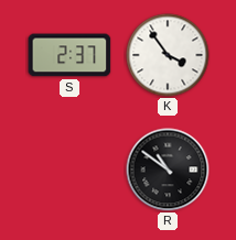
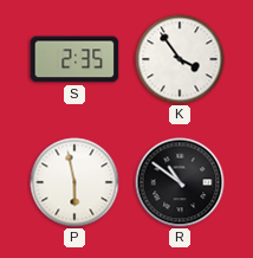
S: 2:37 -> 2:35 (74, 59)
P: none -> 5:58 (74, 182)
